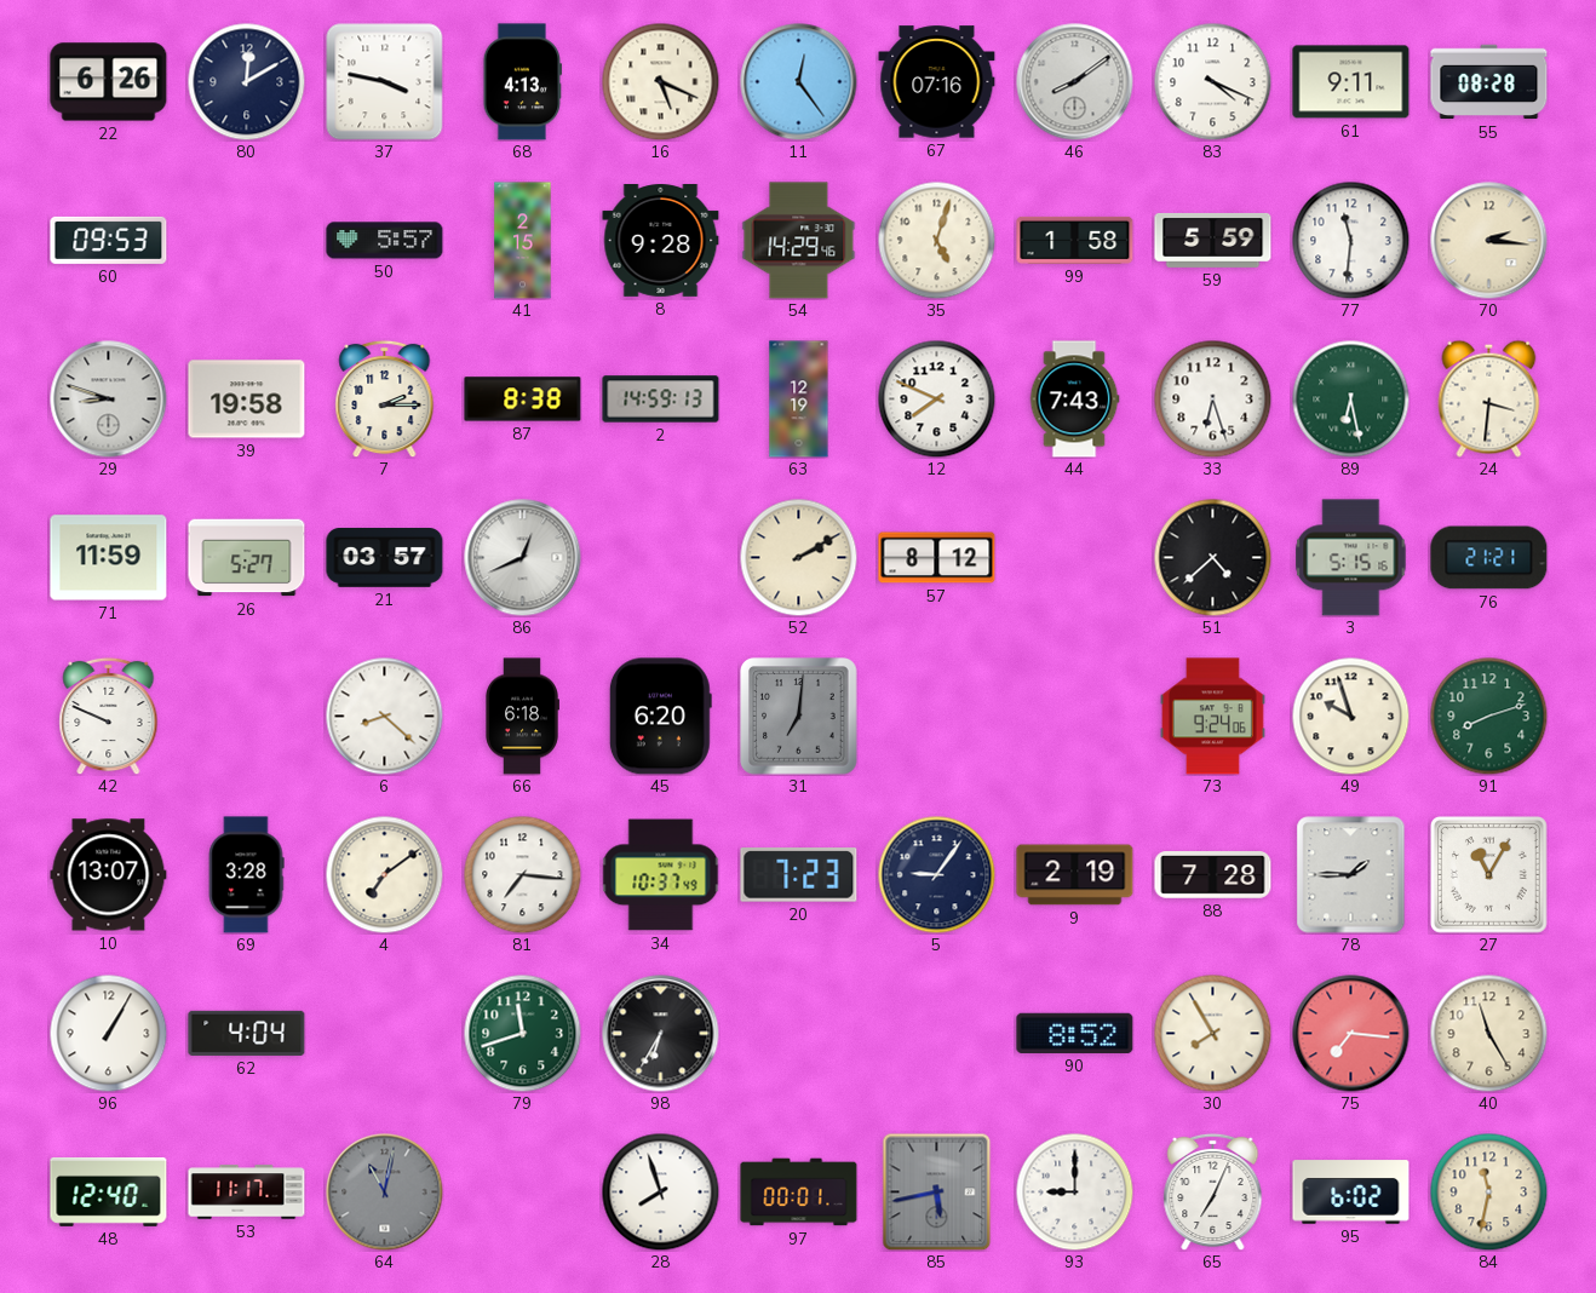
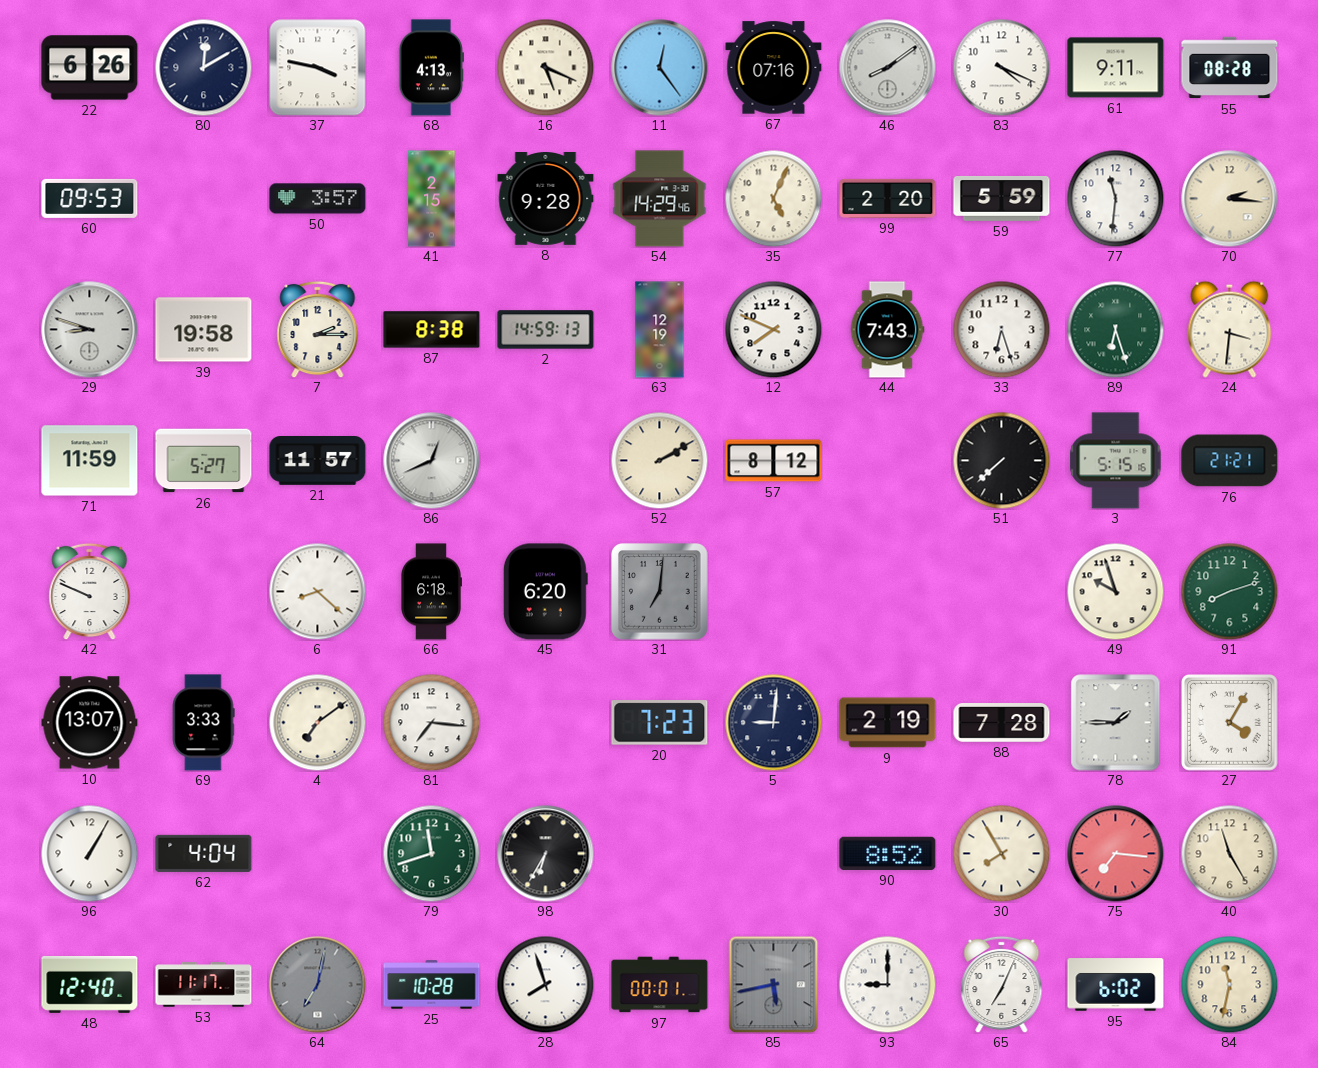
50: 5:57 -> 3:57 (318, 199)
35: 5:03 -> 5:04 (773, 198)
99: 1:58 -> 2:20 (888, 198)
89: 6:28 -> 6:27 (1115, 329)
21: 03:57 -> 11:57 (318, 461)
51: 4:38 -> 7:38 (1001, 460)
73: 9:24 -> none (1212, 717)
69: 3:28 -> 3:33 (203, 723)
34: 10:37 -> none (661, 875)
5: 9:06 -> 9:01 (773, 722)
27: 11:05 -> 4:05 (1230, 723)
64: 11:02 -> 7:02 (318, 985)
25: none -> 10:28 (432, 985)
